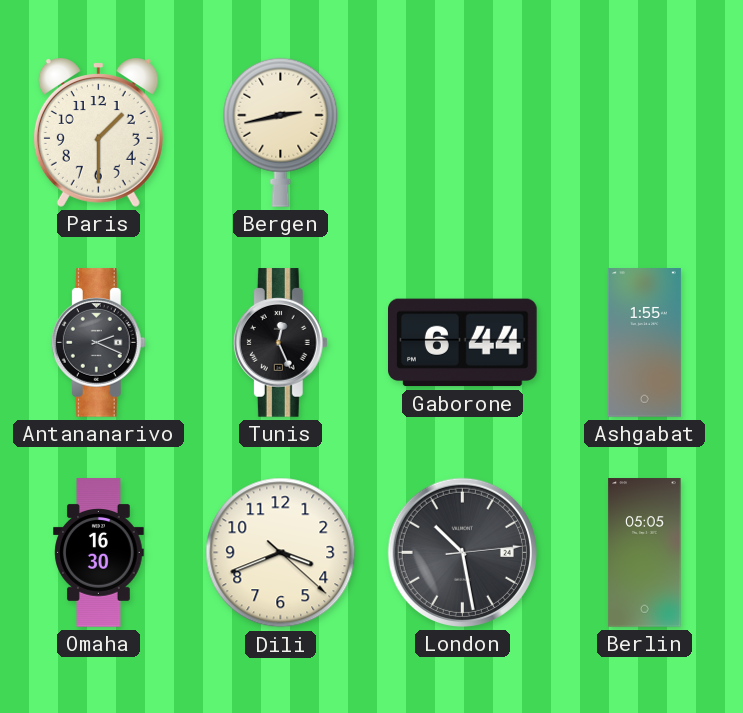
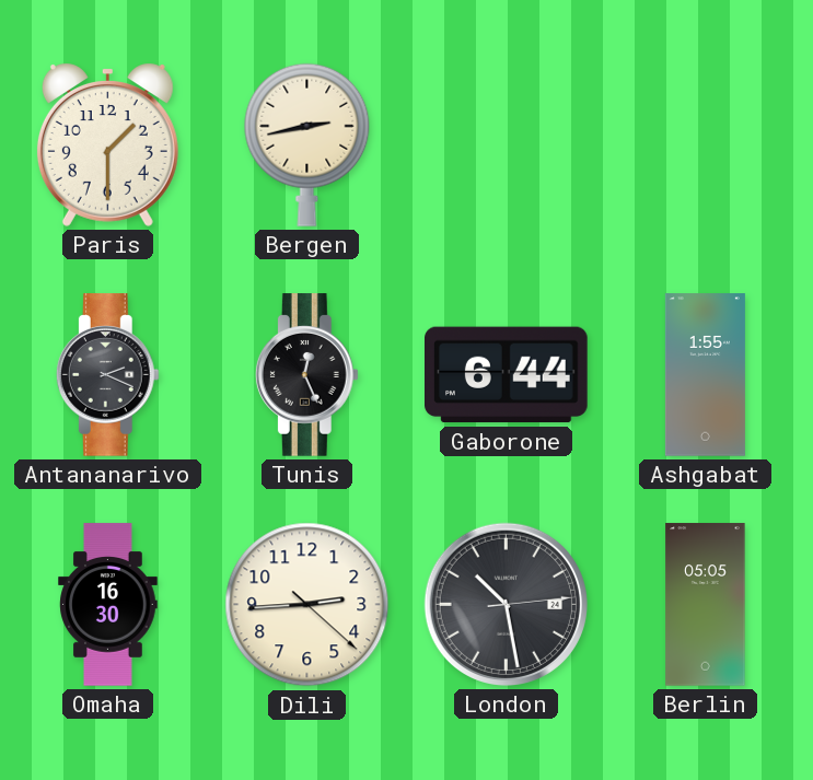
Dili: 3:41 -> 2:44 (307, 605)
